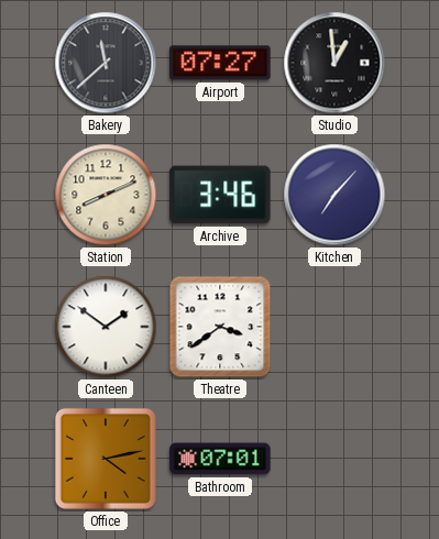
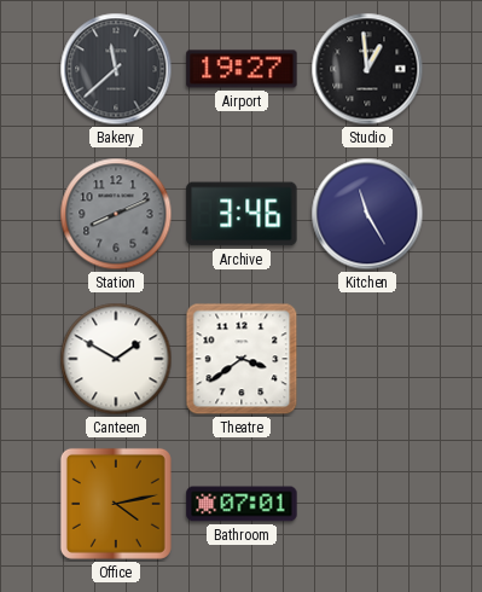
Airport: 07:27 -> 19:27 (242, 69)
Station dial: cream -> grey (116, 214)
Kitchen: 7:07 -> 11:25 (367, 214)
Canteen: 1:51 -> 1:50 (116, 359)
